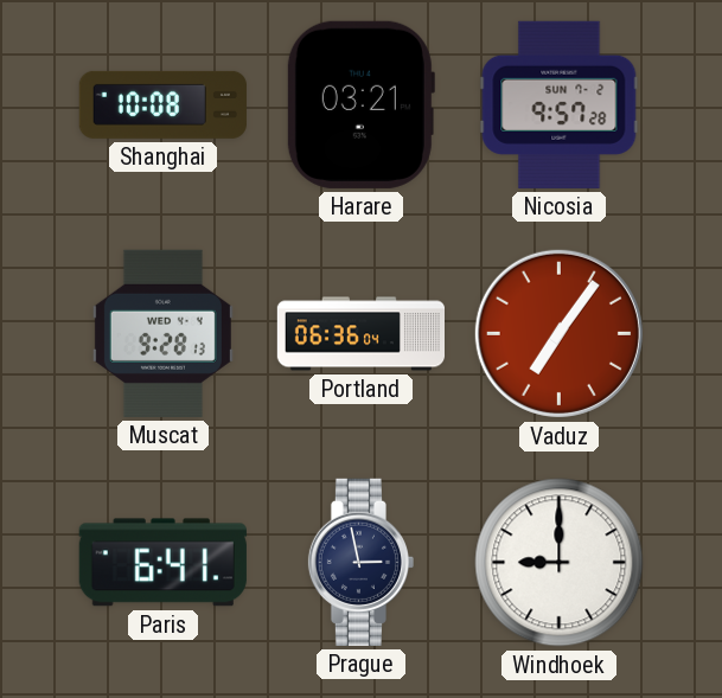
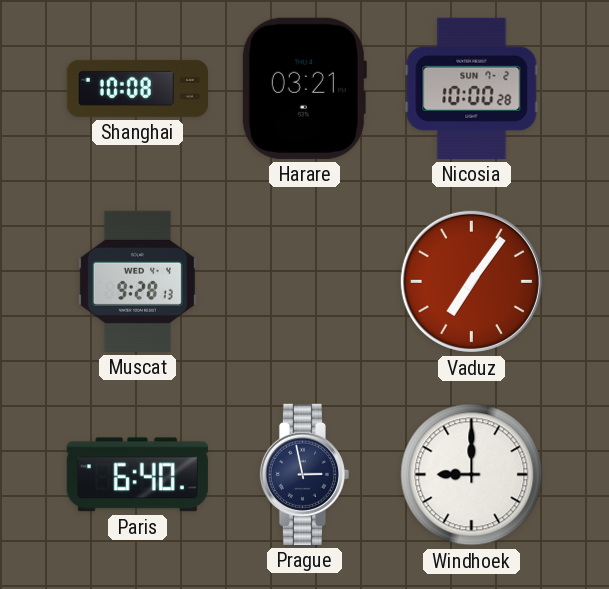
Nicosia: 9:57 -> 10:00 (472, 88)
Portland: 06:36 -> none (360, 334)
Paris: 6:41 -> 6:40 (137, 475)
